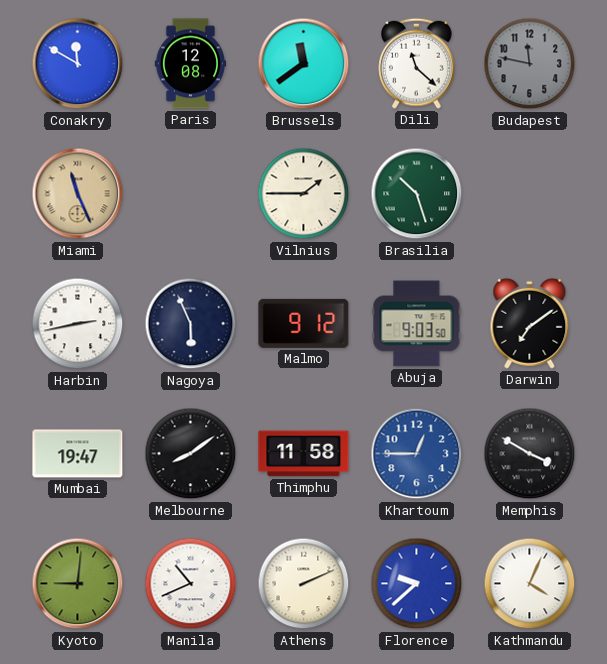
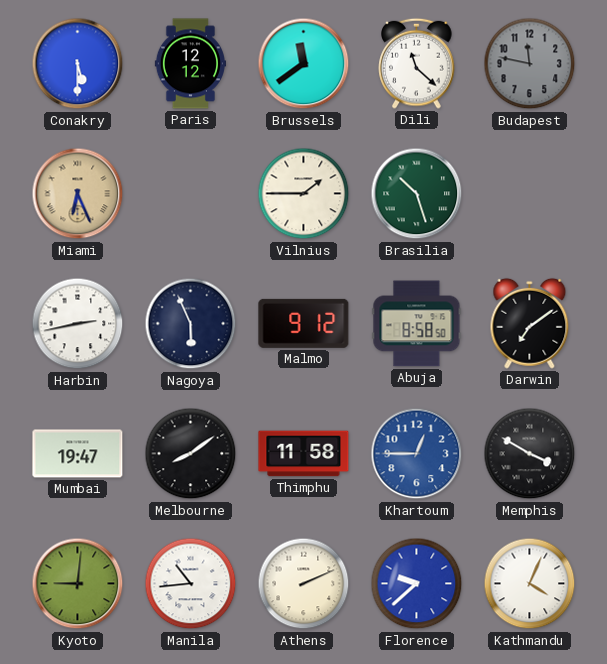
Conakry: 11:50 -> 5:30 (78, 64)
Paris: 12:08 -> 12:12 (190, 64)
Miami: 11:26 -> 6:26 (78, 194)
Abuja: 9:03 -> 8:58 (417, 324)
Manila: 10:41 -> 10:44 (191, 584)
